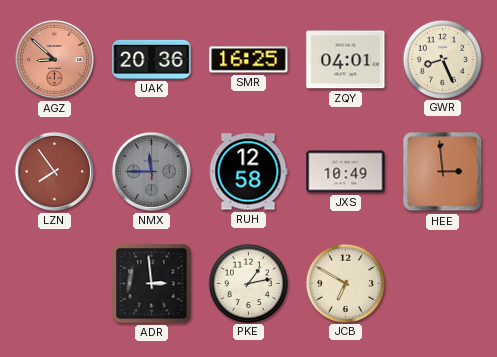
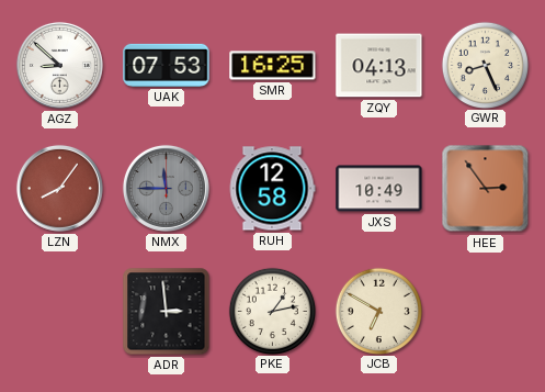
AGZ dial: salmon -> white (59, 65)
UAK: 20:36 -> 07:53 (167, 65)
ZQY: 04:01 -> 04:13 (379, 66)
LZN: 7:54 -> 8:06 (59, 188)
HEE: 2:59 -> 2:54 (486, 189)
